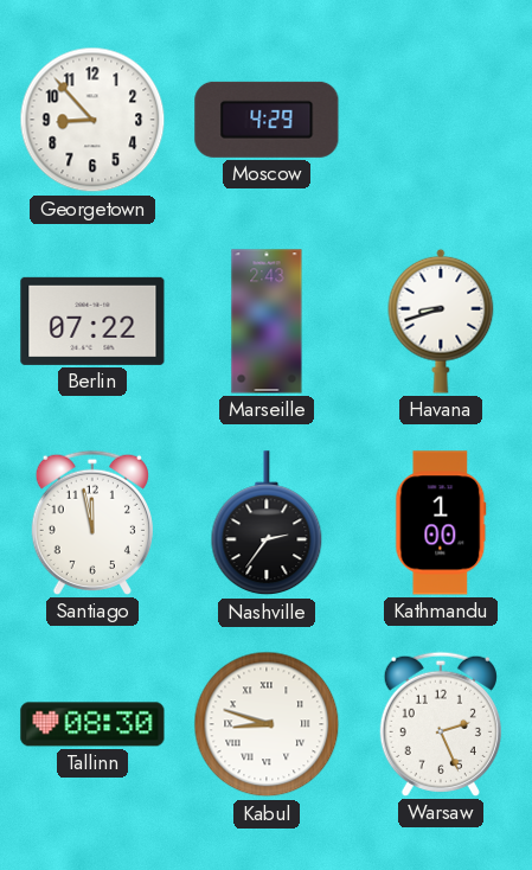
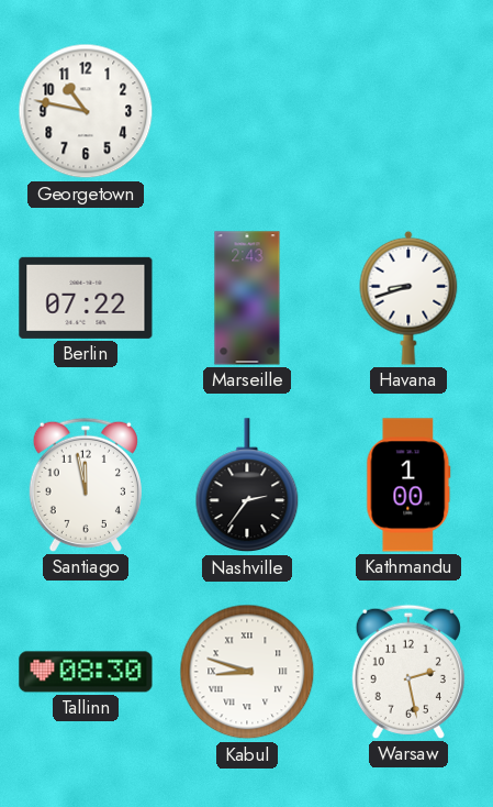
Georgetown: 8:53 -> 10:47 (86, 111)
Moscow: 4:29 -> none (267, 120)
Warsaw: 2:26 -> 2:28 (408, 672)
